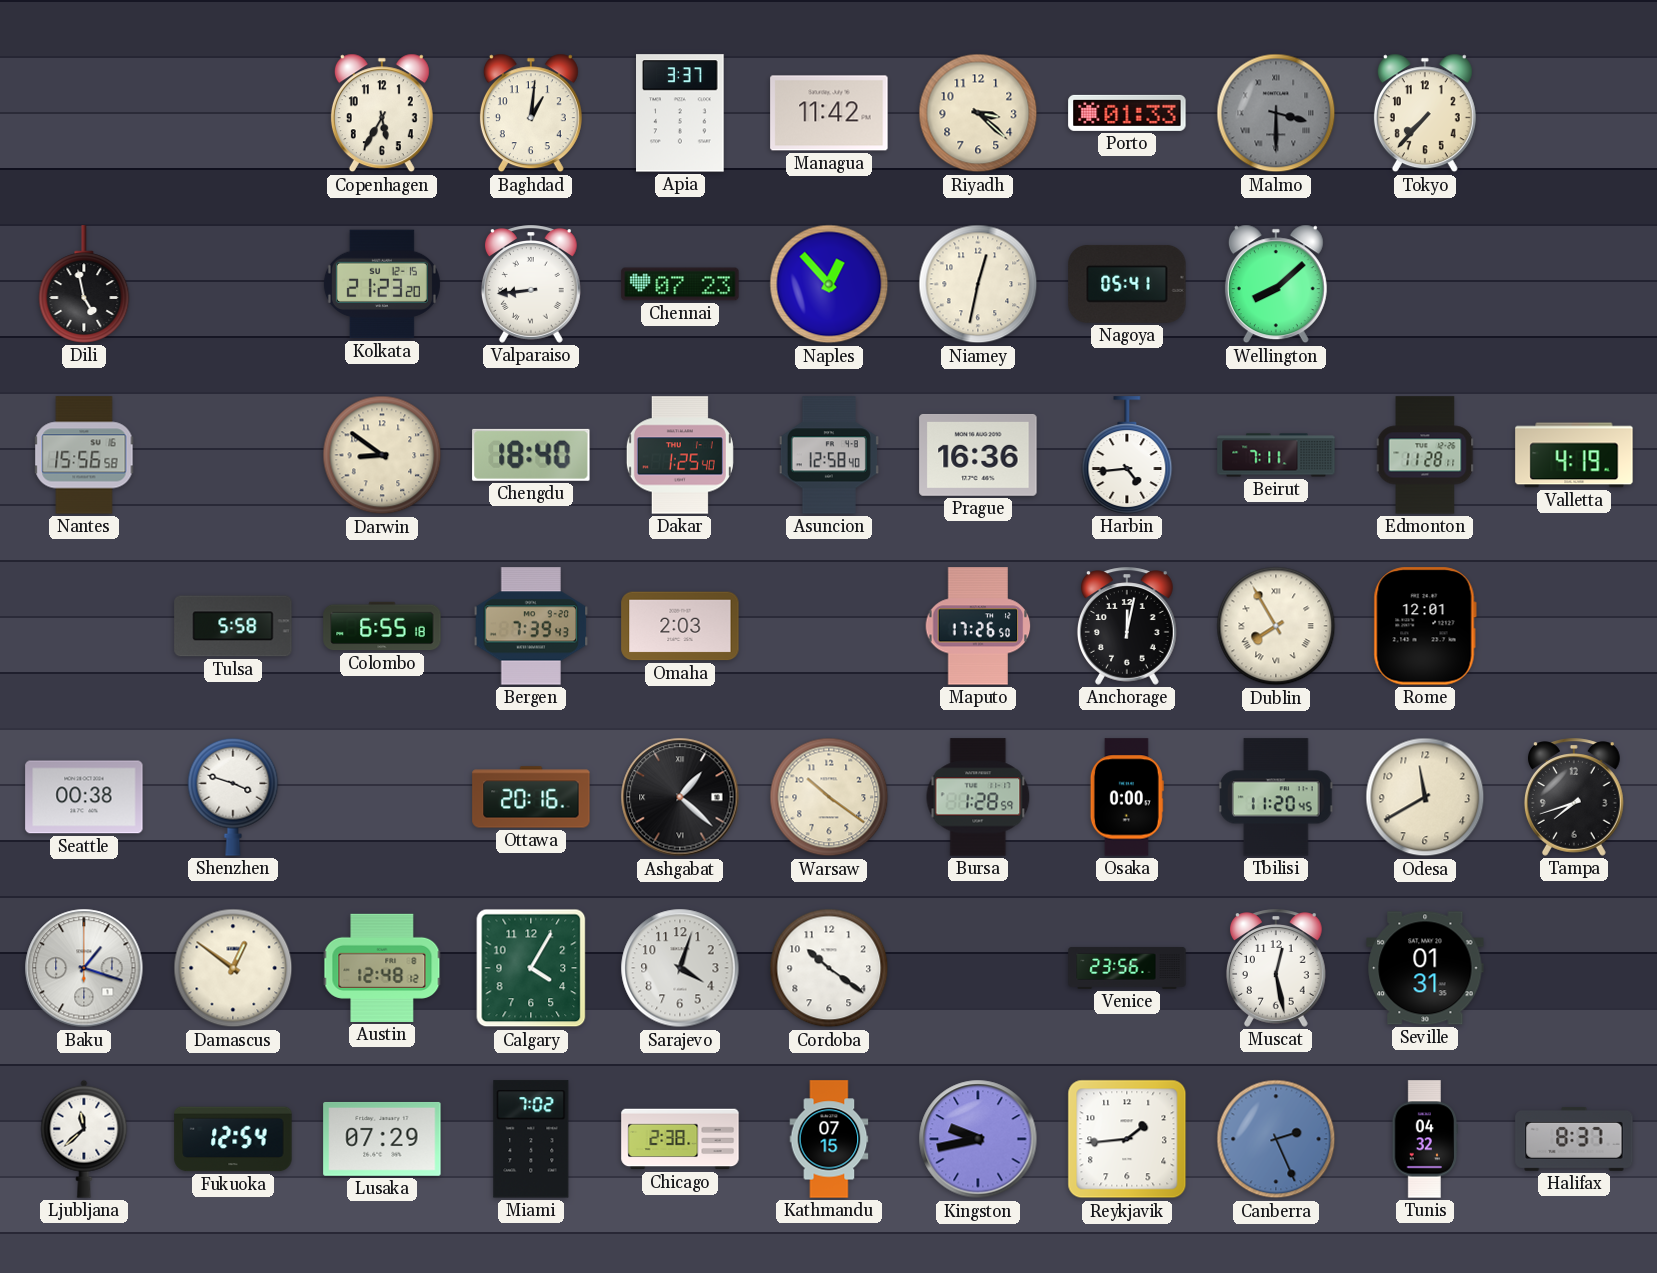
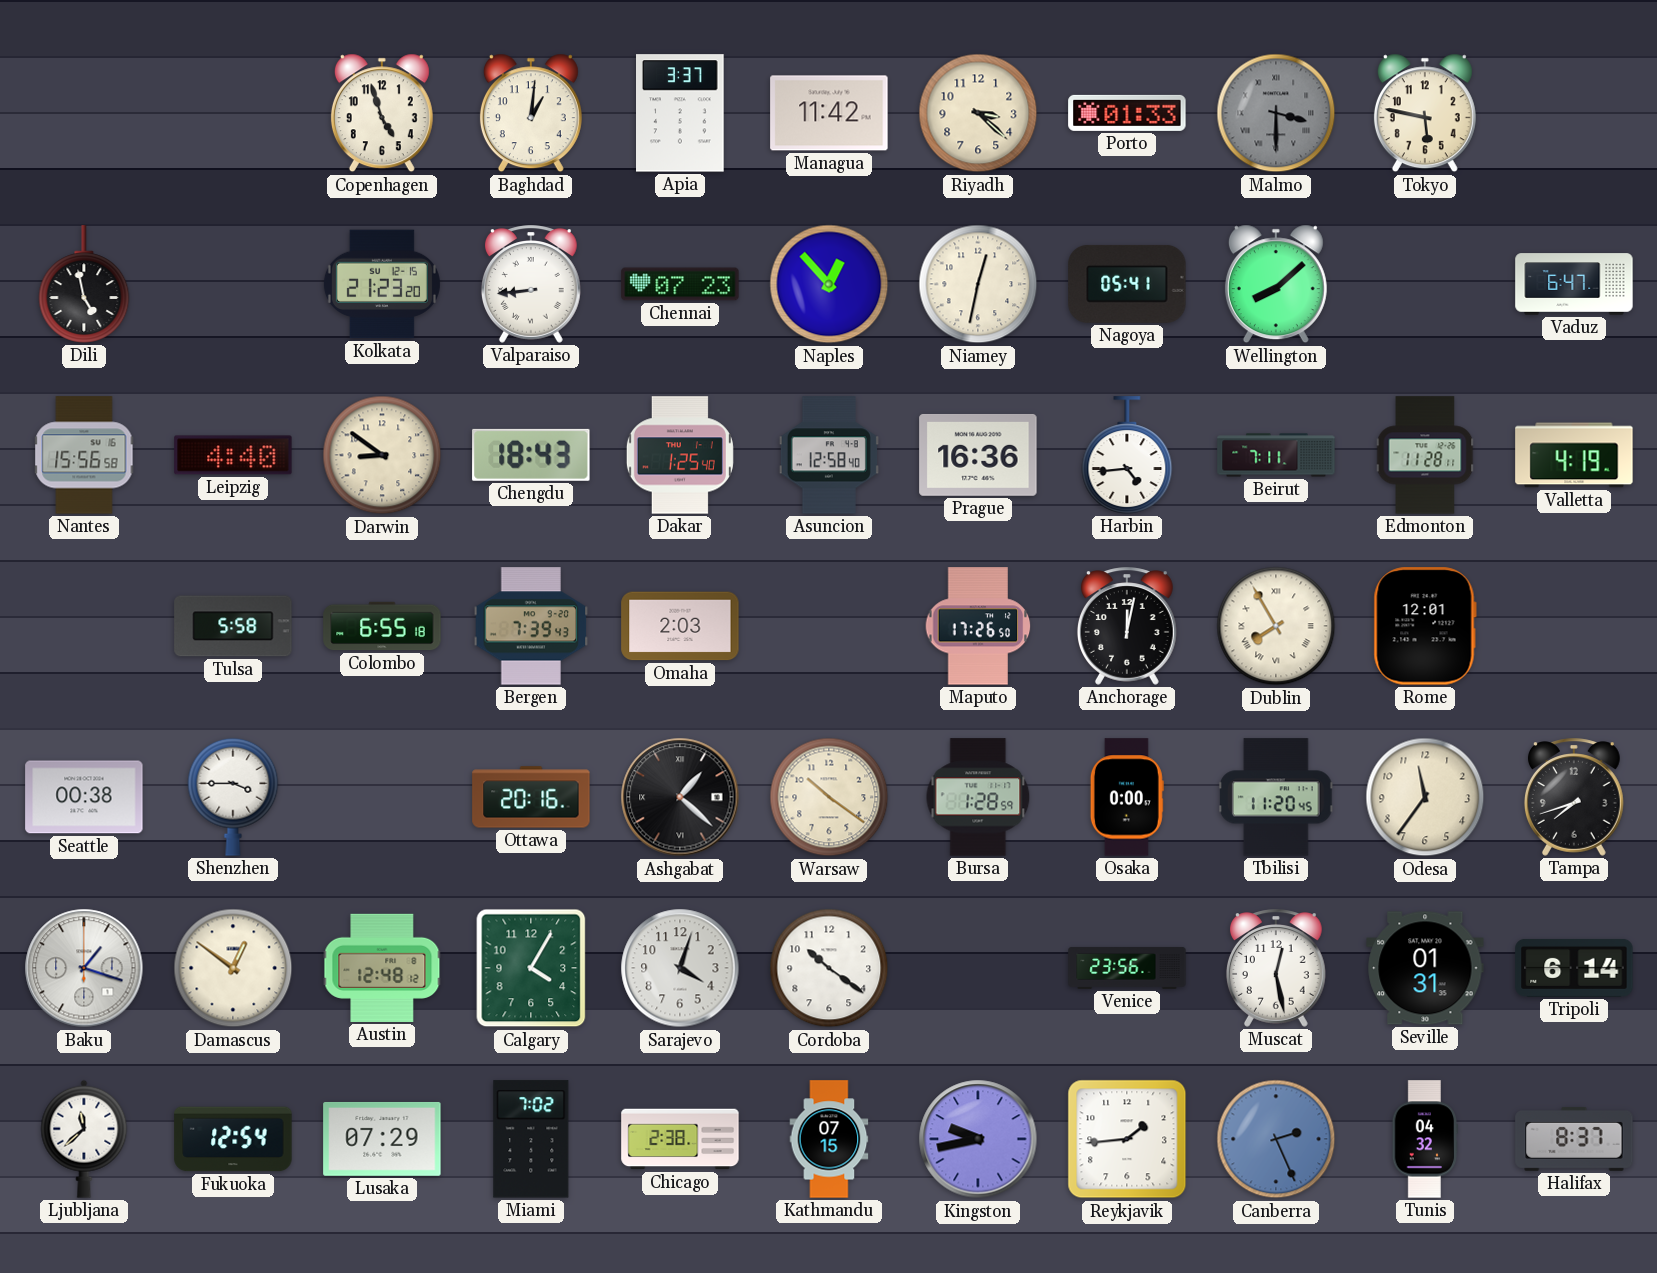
Copenhagen: 5:35 -> 4:57 (382, 113)
Tokyo: 7:37 -> 5:47 (1425, 113)
Vaduz: none -> 6:47 (1574, 284)
Leipzig: none -> 4:40 (233, 455)
Chengdu: 18:40 -> 18:43 (531, 455)
Shenzhen: 3:48 -> 3:45 (233, 797)
Odesa: 11:40 -> 11:36 (1425, 797)
Tripoli: none -> 6:14 (1574, 968)
